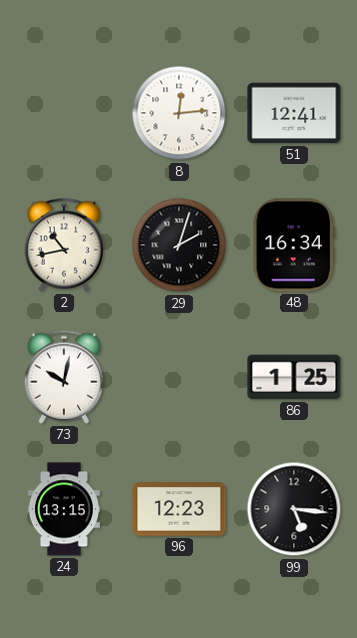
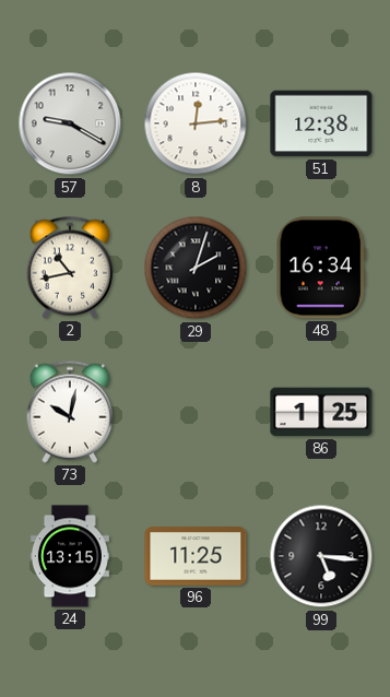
57: none -> 9:20 (70, 123)
51: 12:41 -> 12:38 (321, 123)
96: 12:23 -> 11:25 (196, 556)
